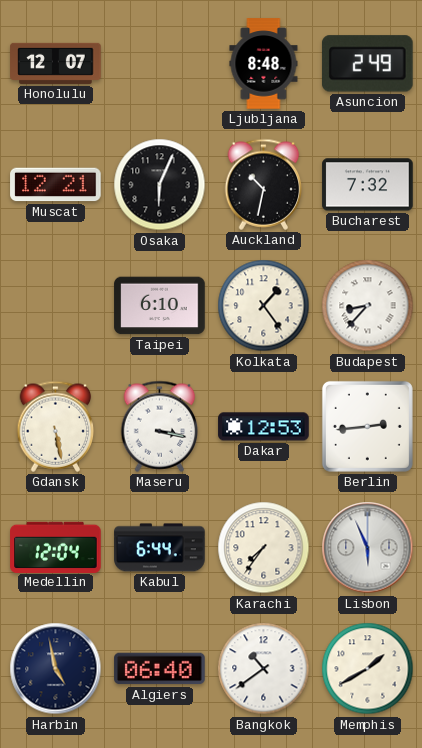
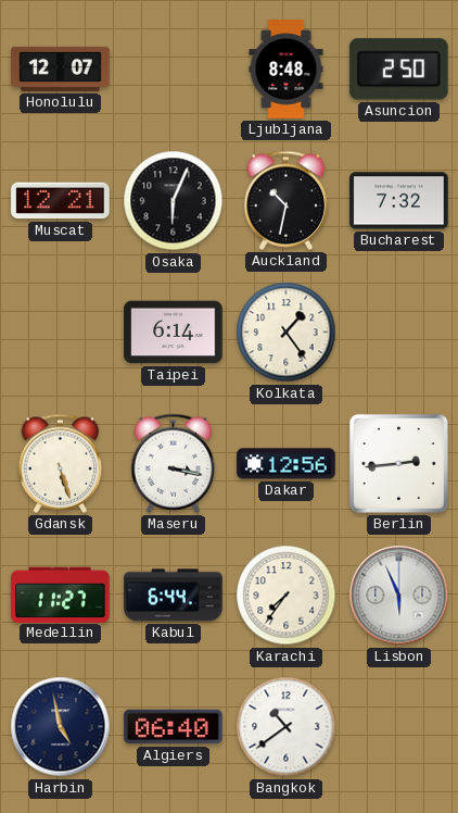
Asuncion: 2:49 -> 2:50 (399, 70)
Taipei: 6:10 -> 6:14 (174, 333)
Budapest: 8:37 -> none (368, 306)
Gdansk: 5:28 -> 5:27 (61, 463)
Dakar: 12:53 -> 12:56 (287, 464)
Medellin: 12:04 -> 11:27 (61, 595)
Memphis: 1:40 -> none (368, 669)
